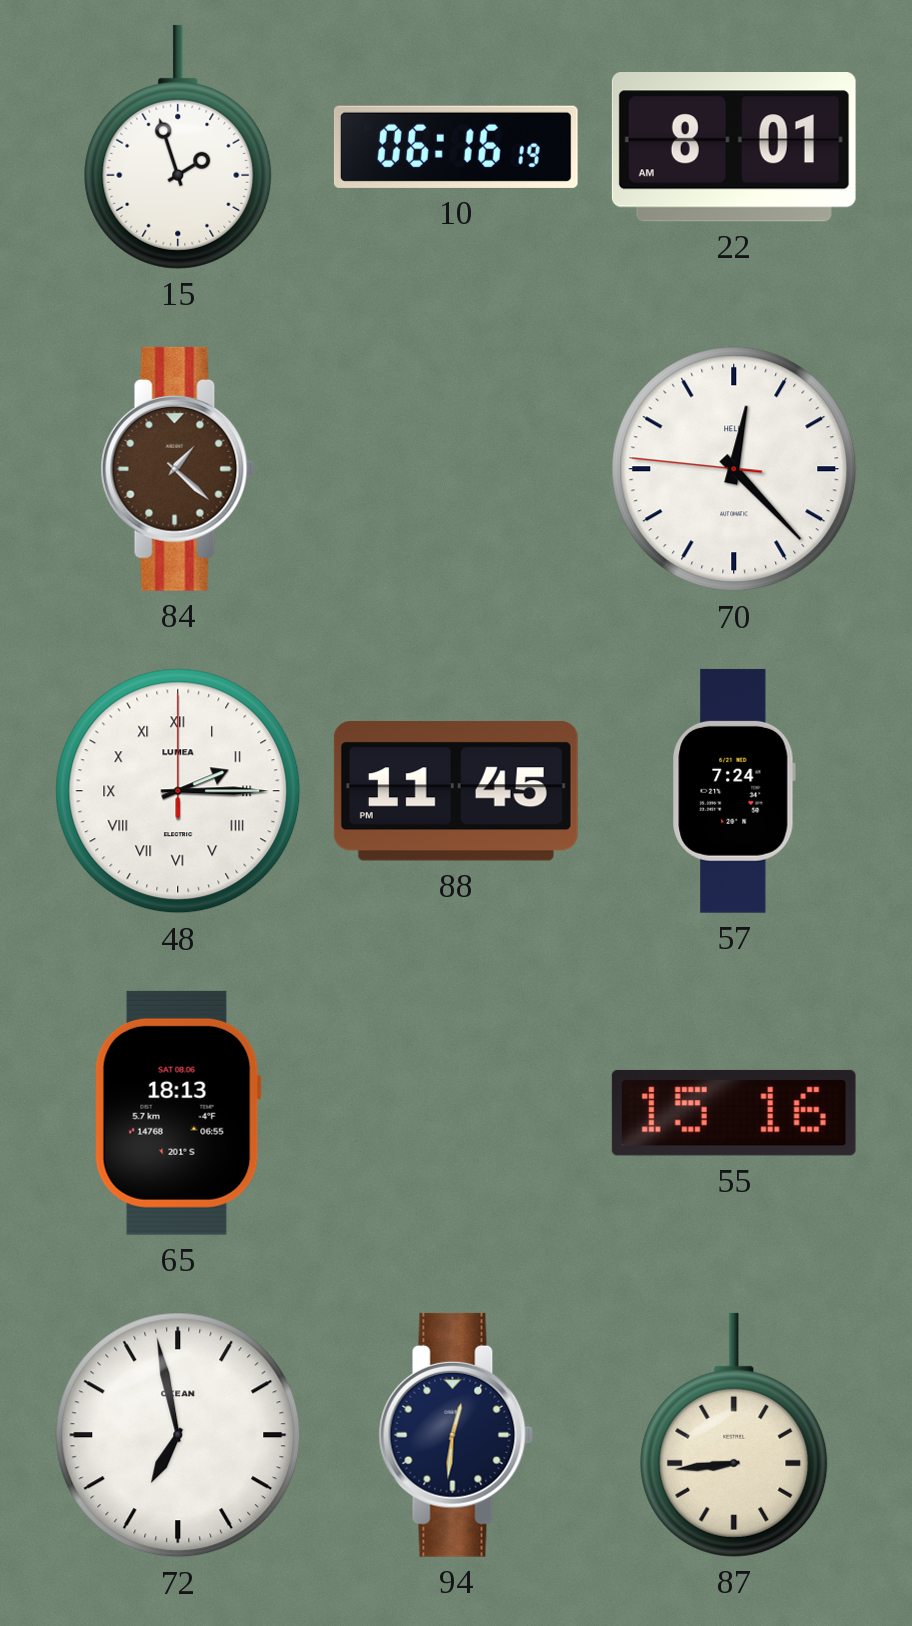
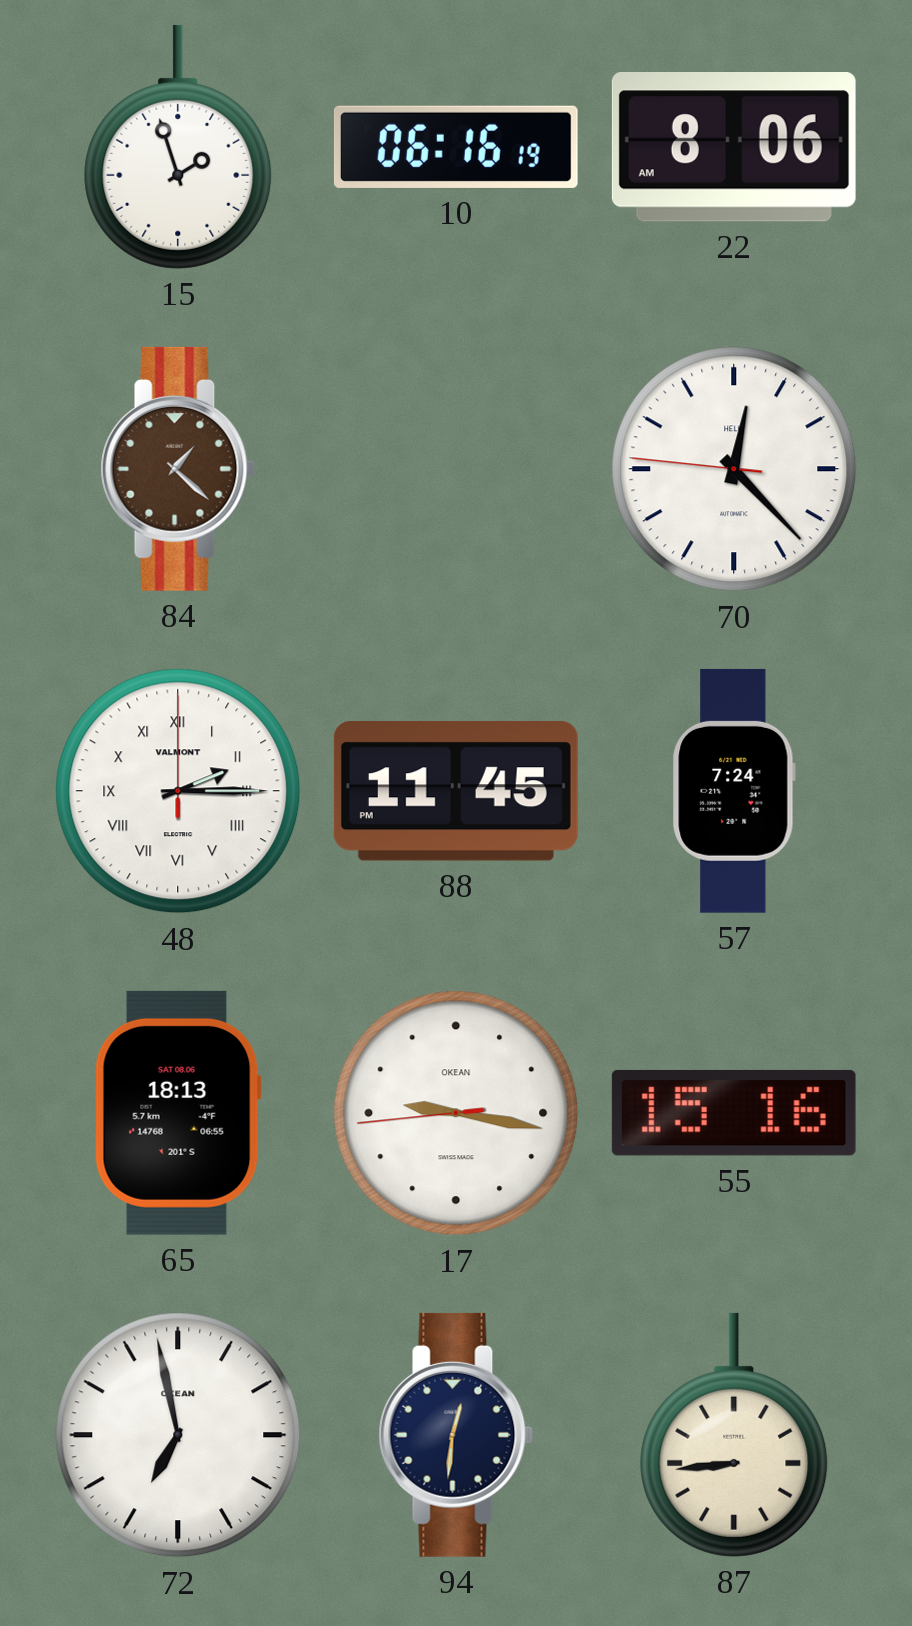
22: 8:01 -> 8:06 (734, 148)
48 brand: LUMEA -> VALMONT (178, 791)
17: none -> 9:16 (456, 1113)
